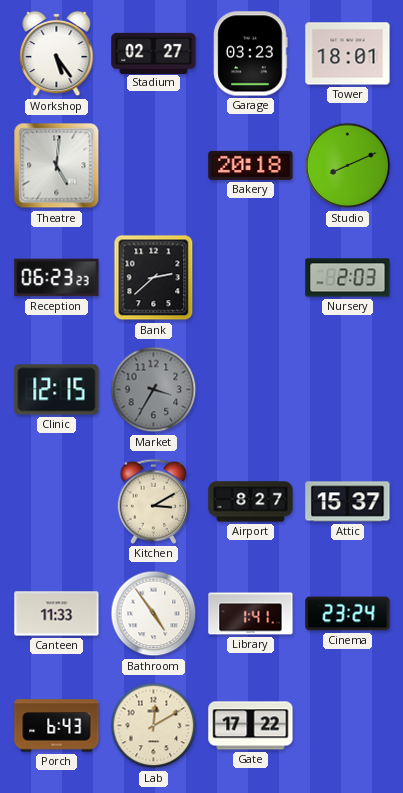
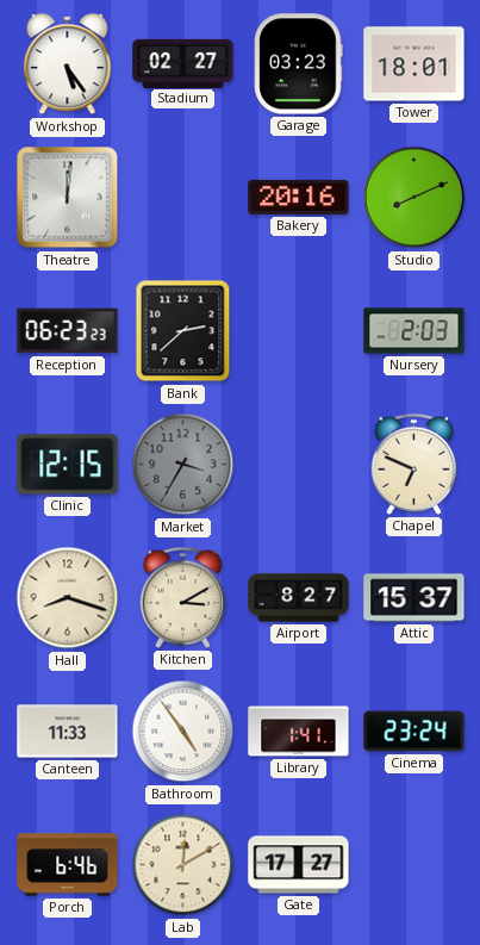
Theatre: 5:01 -> 12:01 (68, 198)
Bakery: 20:18 -> 20:16 (299, 197)
Chapel: none -> 6:49 (414, 464)
Hall: none -> 8:18 (68, 598)
Porch: 6:43 -> 6:46 (68, 865)
Gate: 17:22 -> 17:27 (299, 865)
